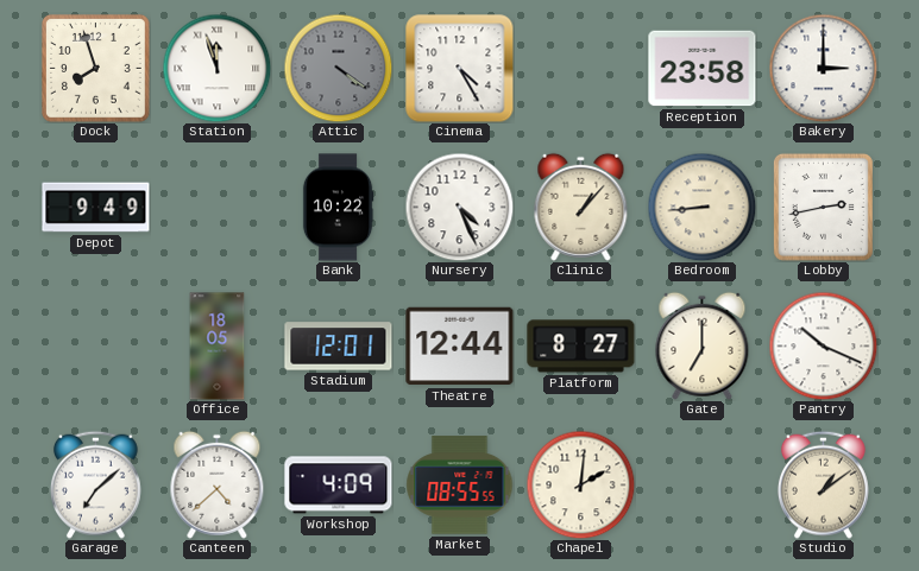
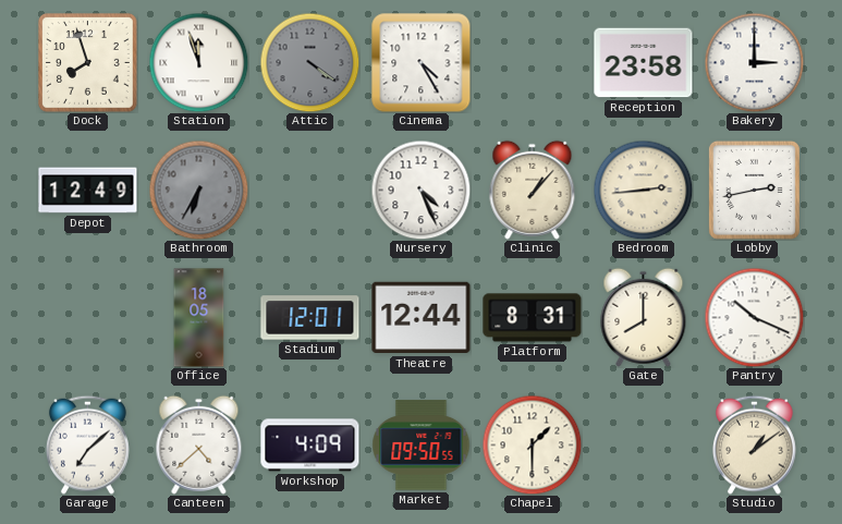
Depot: 9:49 -> 12:49 (88, 191)
Bathroom: none -> 6:35 (198, 190)
Bank: 10:22 -> none (338, 208)
Bedroom: 8:44 -> 2:44 (643, 190)
Platform: 8:27 -> 8:31 (533, 318)
Gate: 7:00 -> 8:00 (644, 317)
Market: 08:55 -> 09:50 (422, 446)
Chapel: 2:01 -> 1:30 (532, 444)
